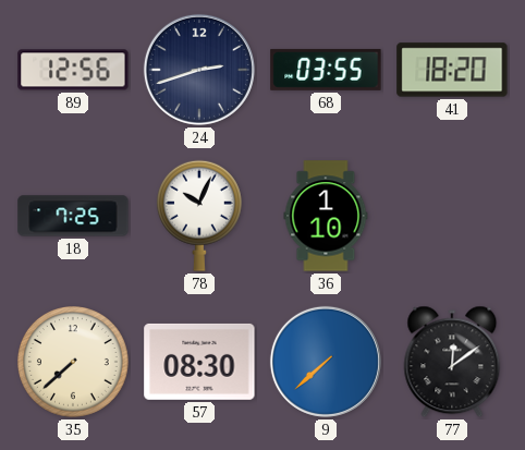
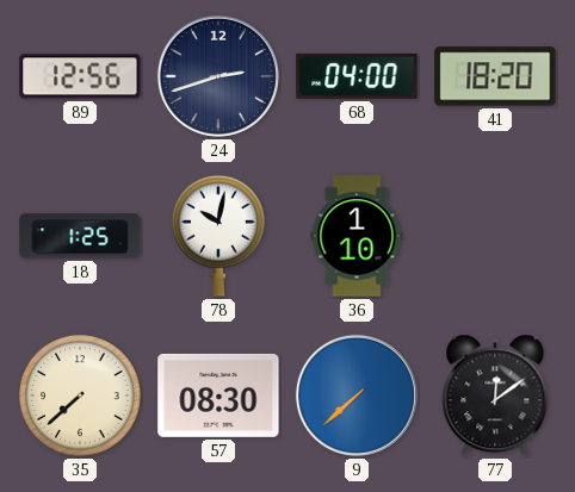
68: 03:55 -> 04:00 (357, 76)
18: 7:25 -> 1:25 (80, 236)
78: 10:04 -> 10:02 (218, 236)
